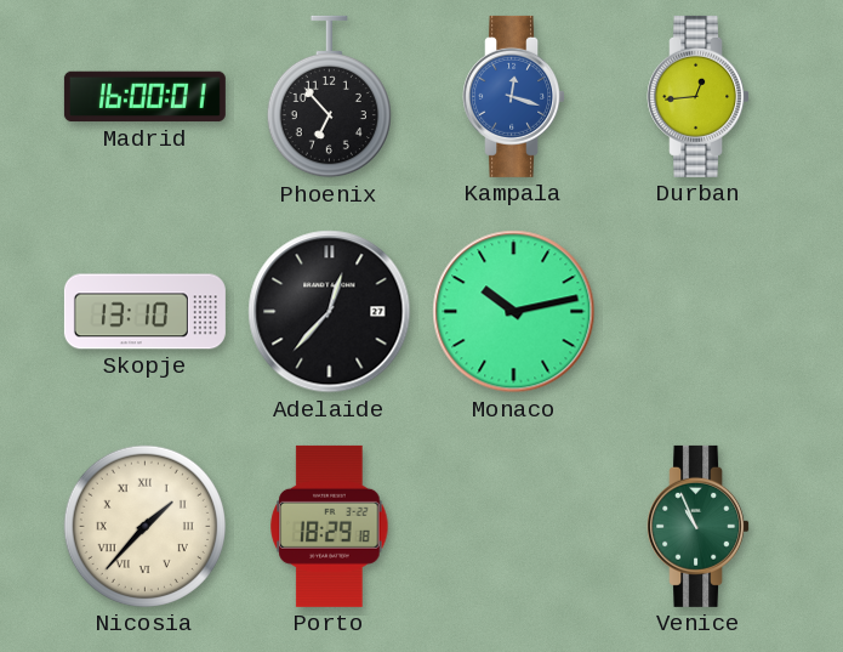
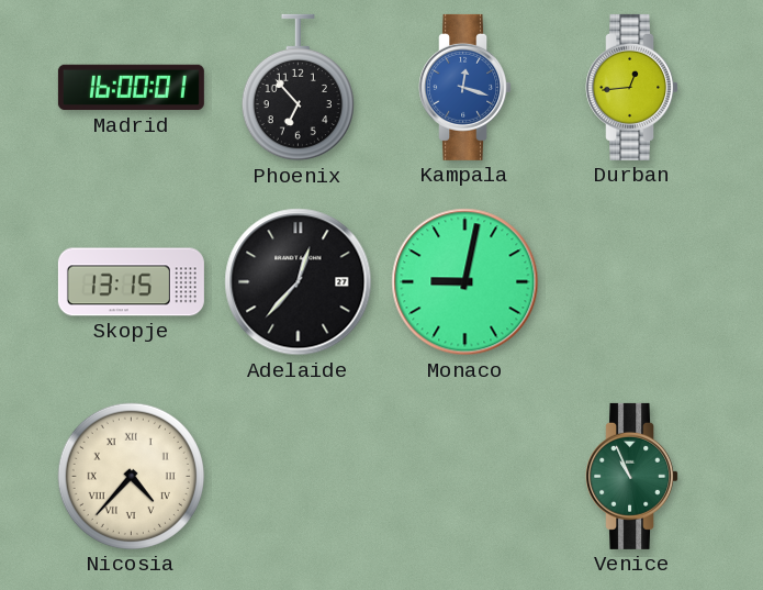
Skopje: 13:10 -> 13:15 (131, 282)
Monaco: 10:13 -> 9:02 (465, 282)
Nicosia: 1:37 -> 4:37 (131, 476)
Porto: 18:29 -> none (330, 526)
